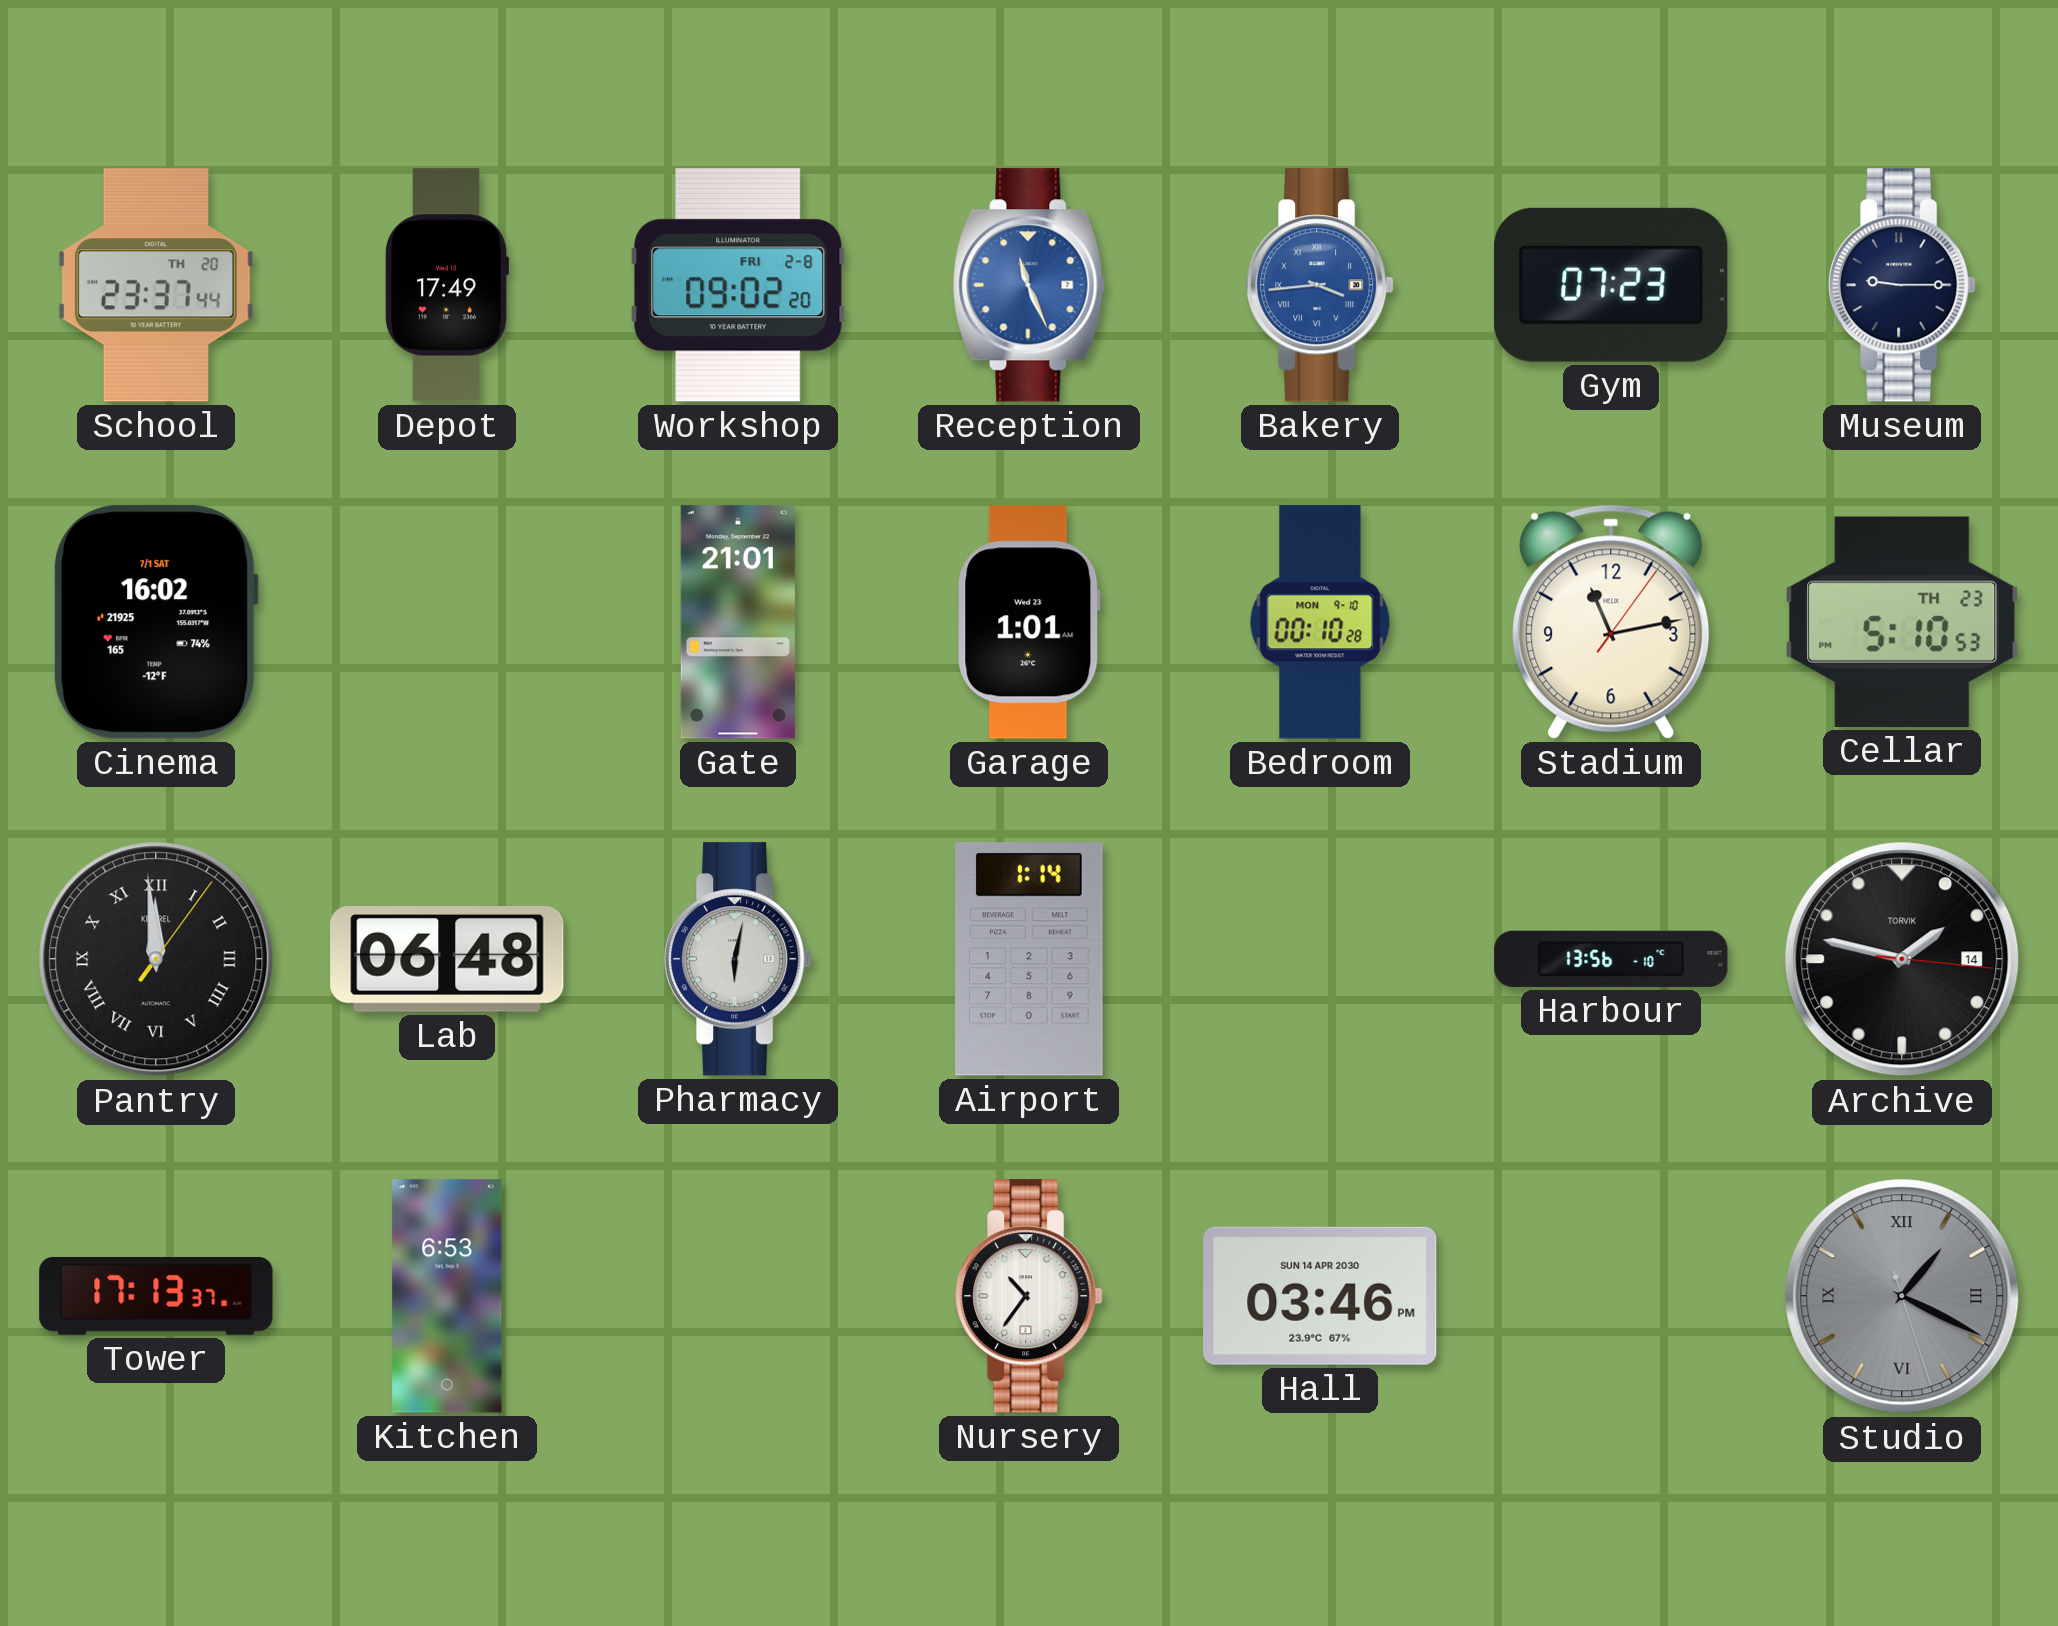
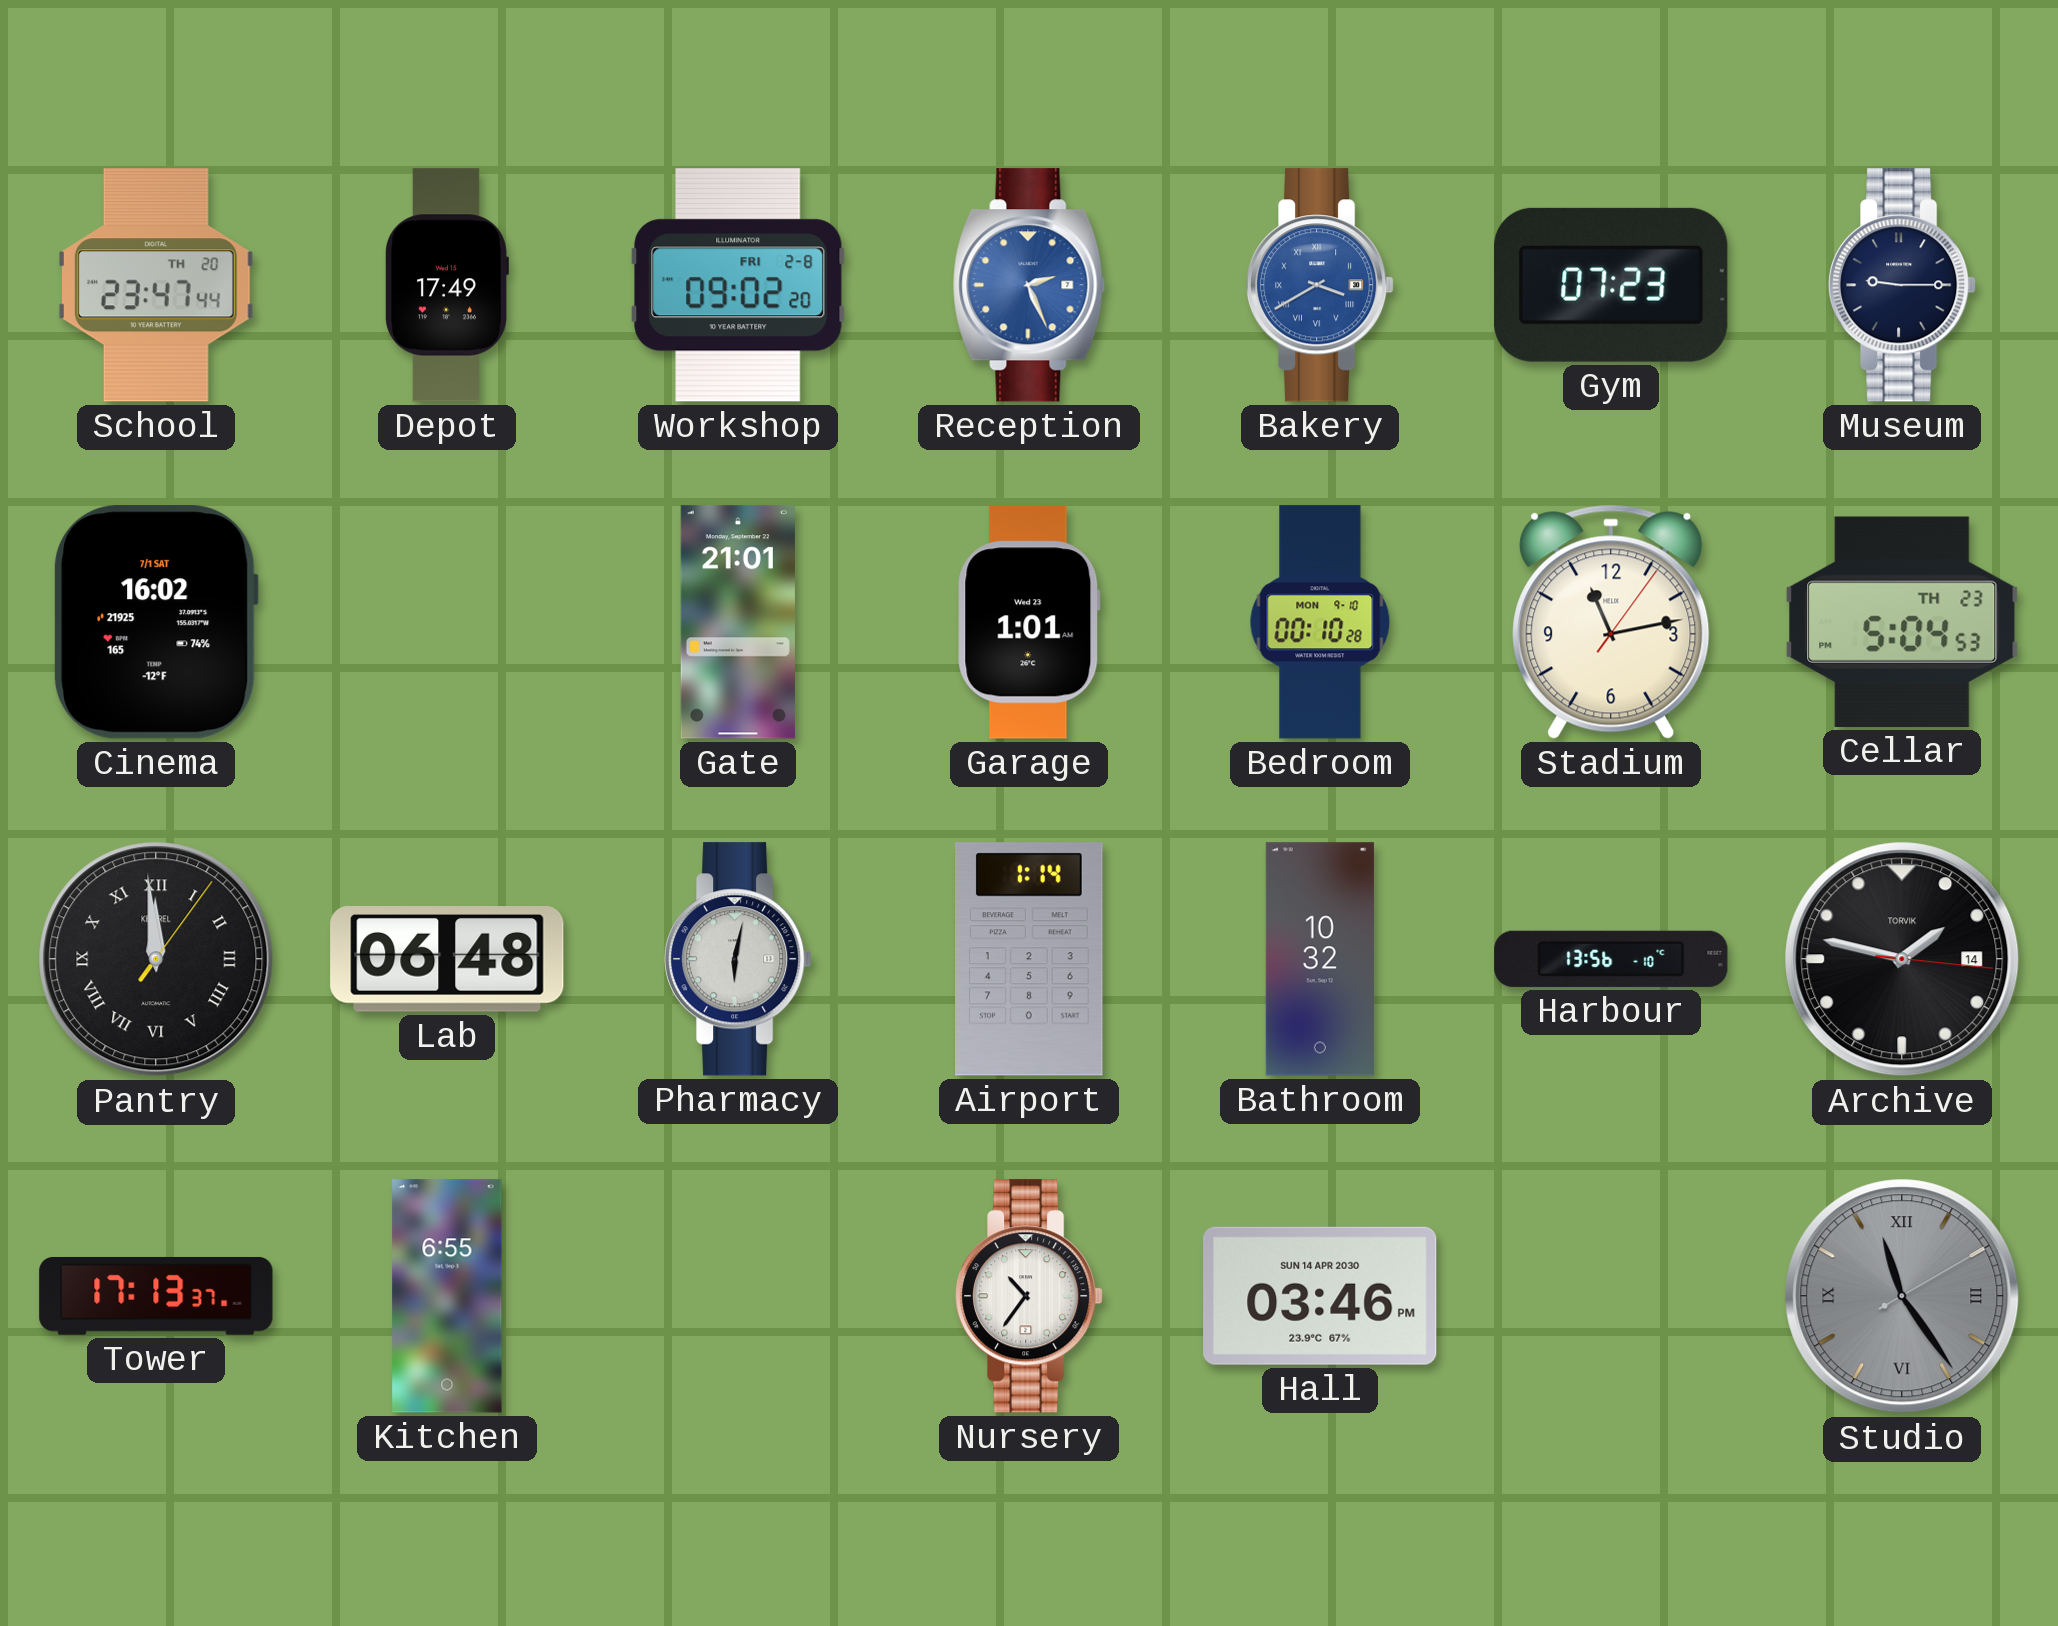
School: 23:37 -> 23:47 (156, 285)
Reception: 11:26 -> 2:26 (1029, 285)
Bakery: 3:44 -> 3:40 (1321, 285)
Cellar: 5:10 -> 5:04 (1902, 622)
Bathroom: none -> 10:32 (1320, 959)
Kitchen: 6:53 -> 6:55 (447, 1296)
Studio: 1:19 -> 11:24 (1902, 1296)
